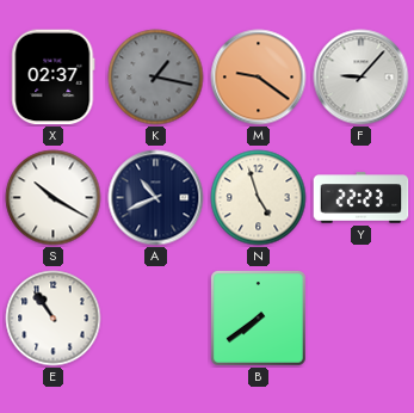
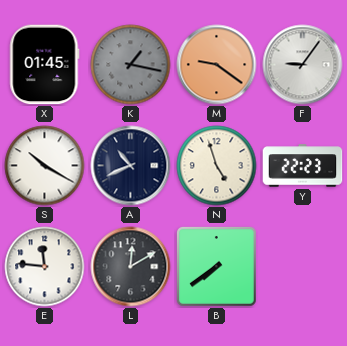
X: 02:37 -> 01:45 (45, 65)
F: 9:07 -> 9:06 (303, 65)
E: 10:54 -> 11:46 (45, 267)
L: none -> 12:10 (131, 267)
